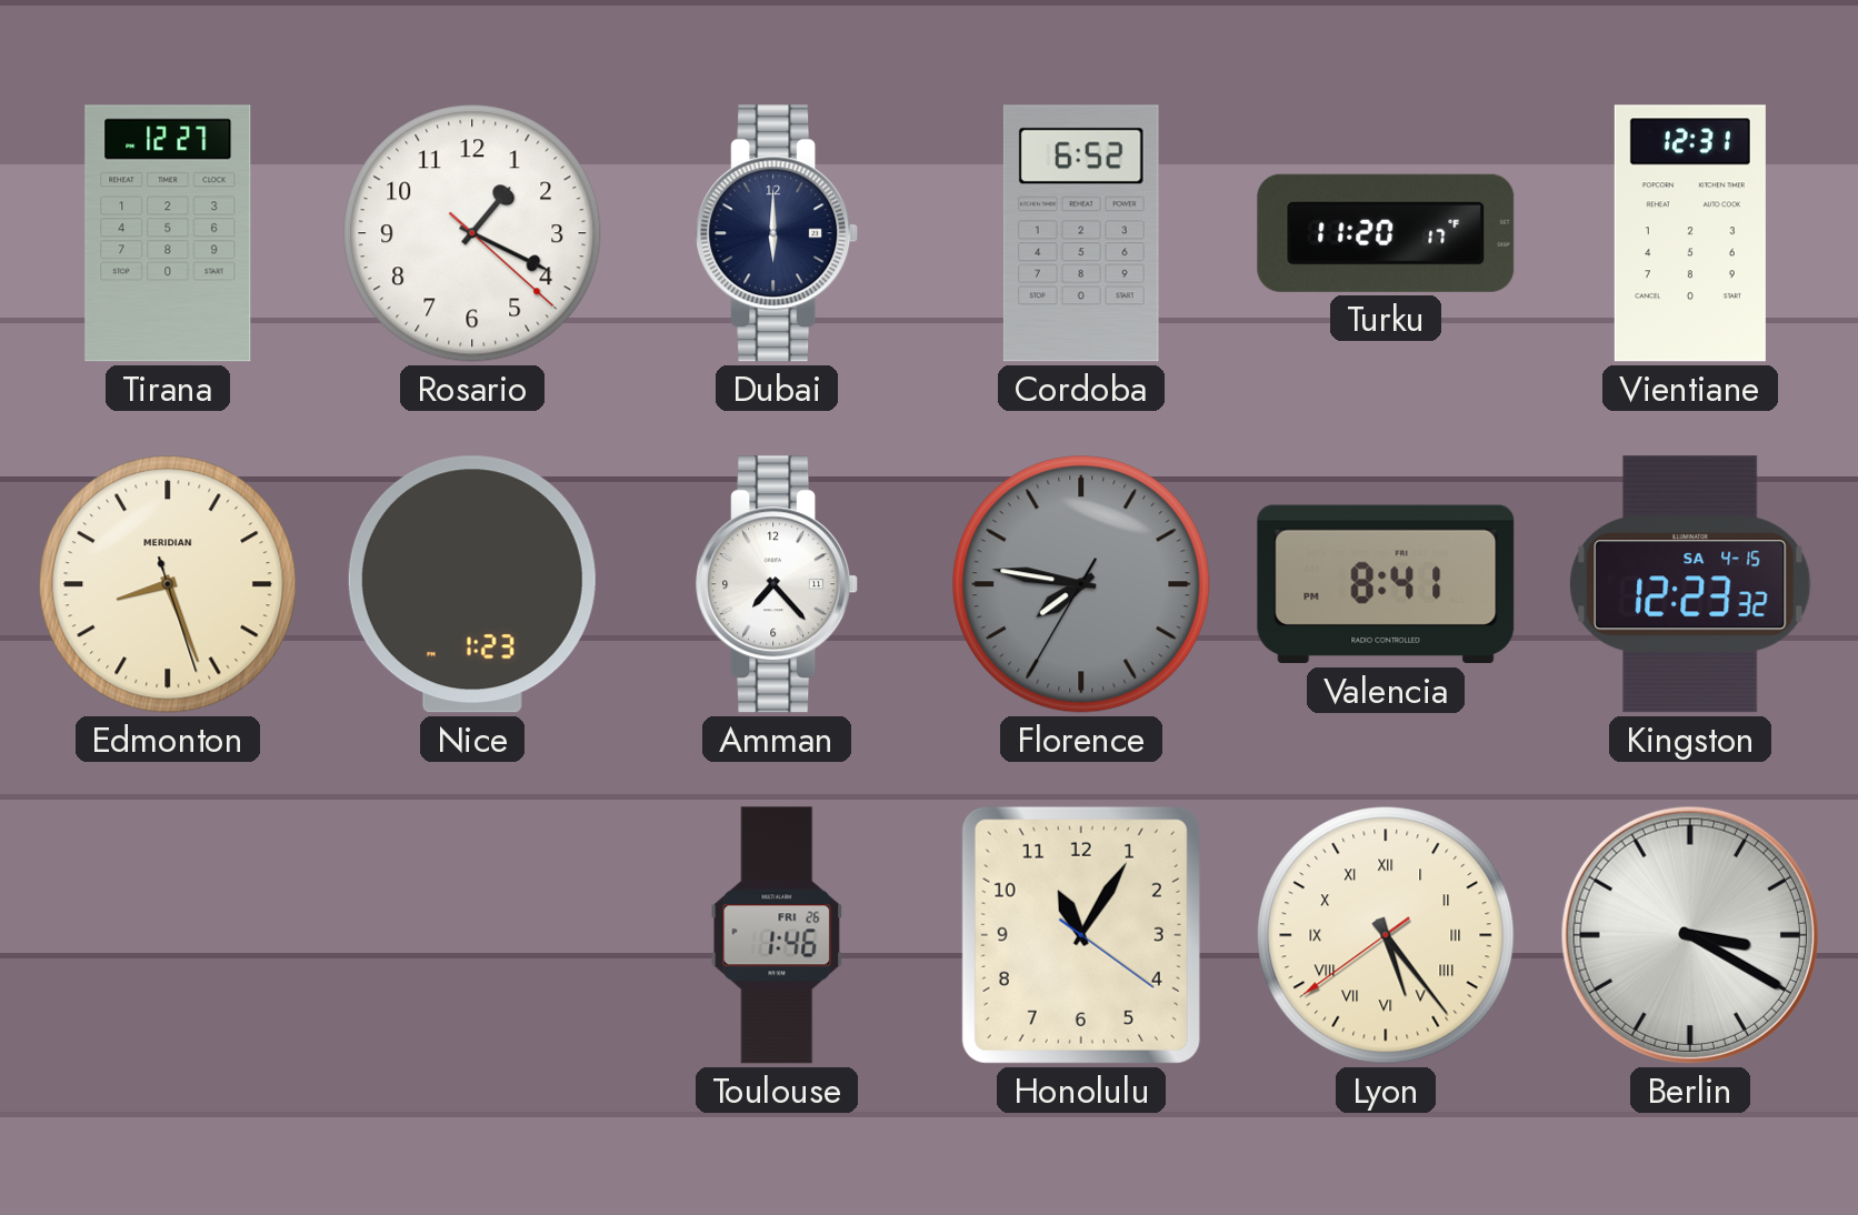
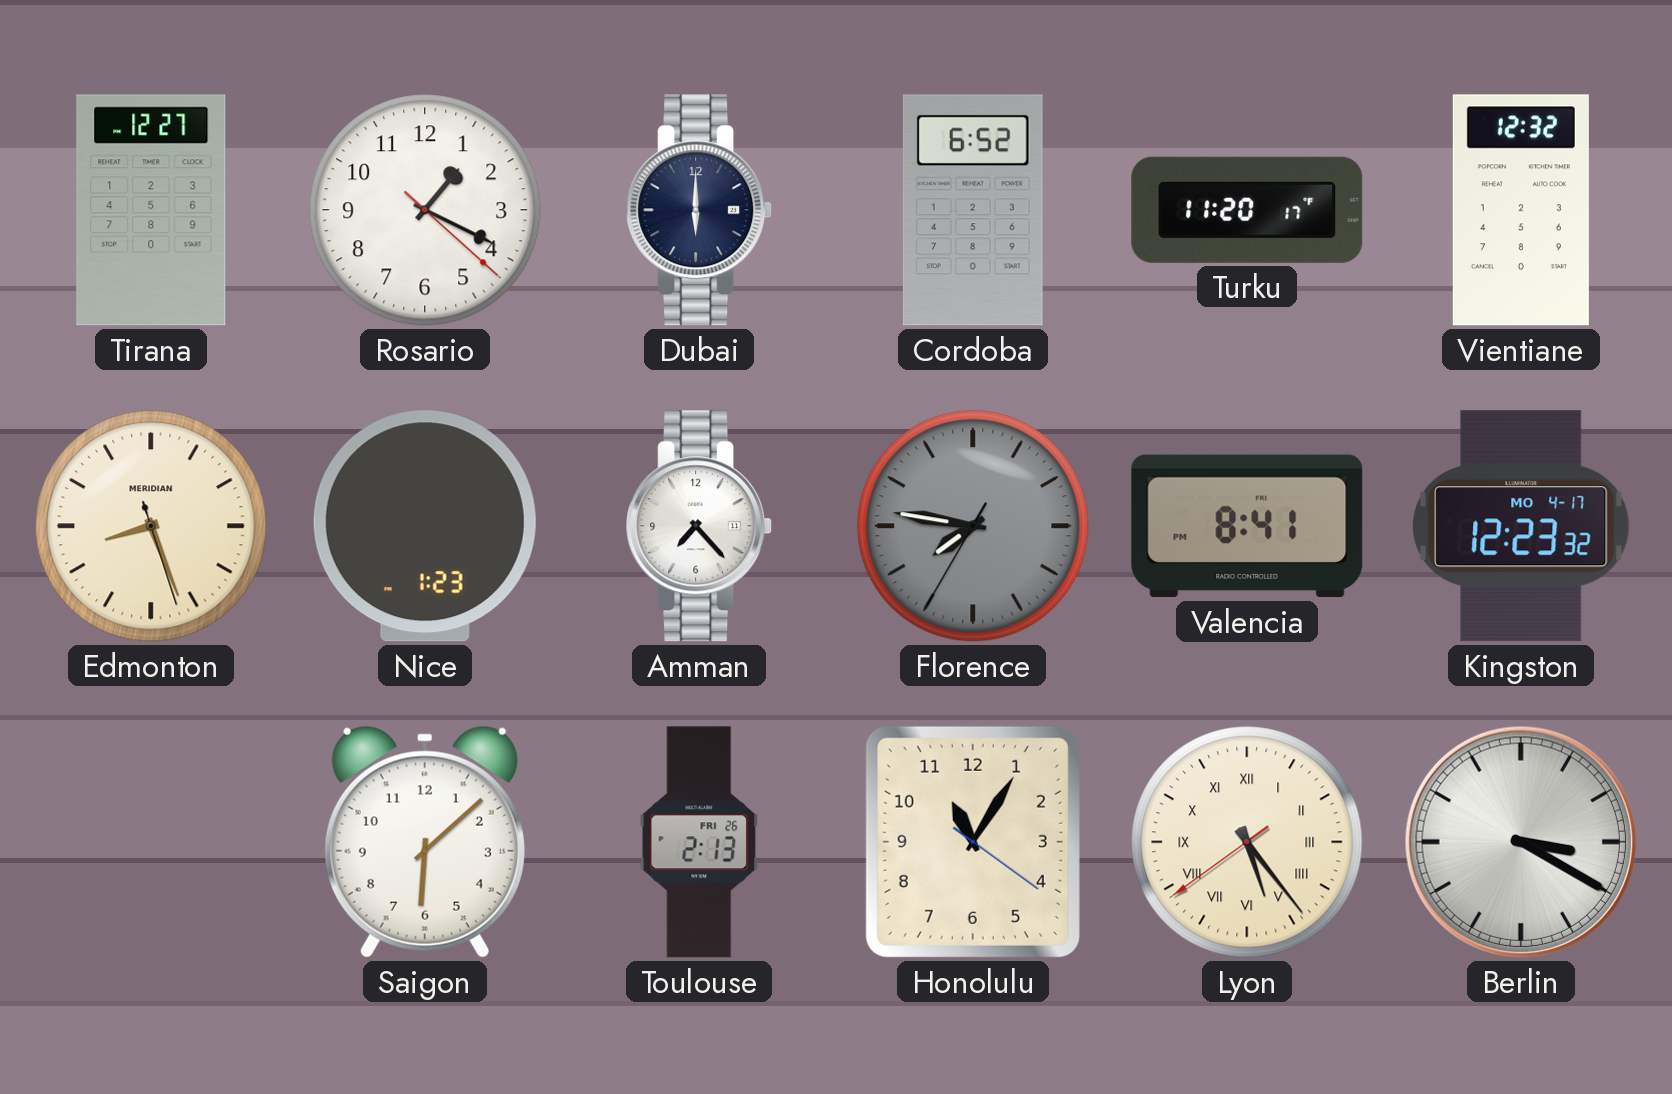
Vientiane: 12:31 -> 12:32 (1521, 210)
Kingston date: SA 4-15 -> MO 4-17 (1522, 526)
Saigon: none -> 6:08 (425, 842)
Toulouse: 1:46 -> 2:13 (699, 842)
